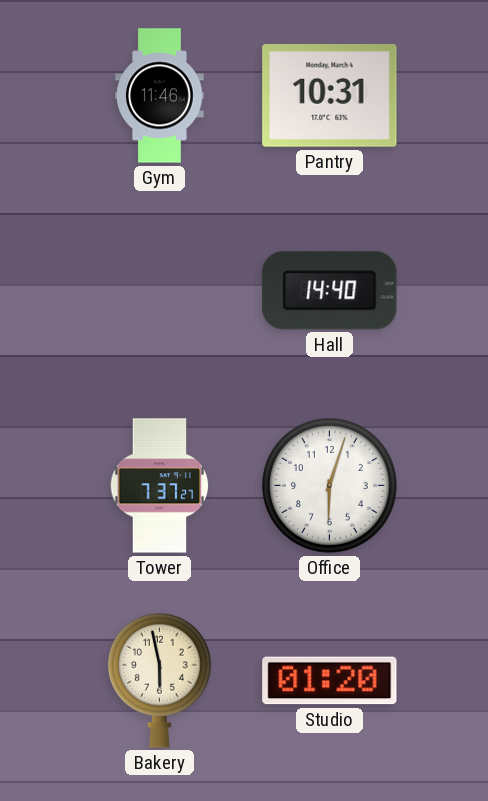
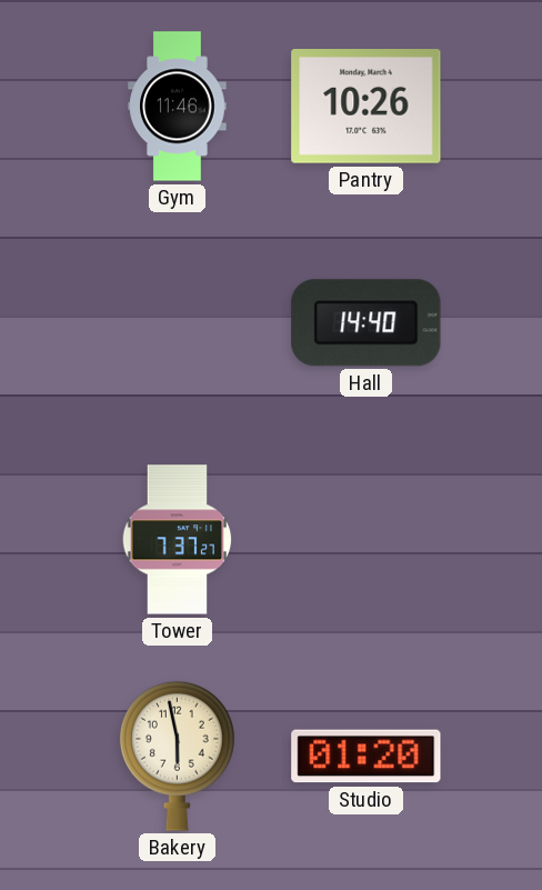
Pantry: 10:31 -> 10:26 (367, 107)
Office: 6:03 -> none (330, 486)
